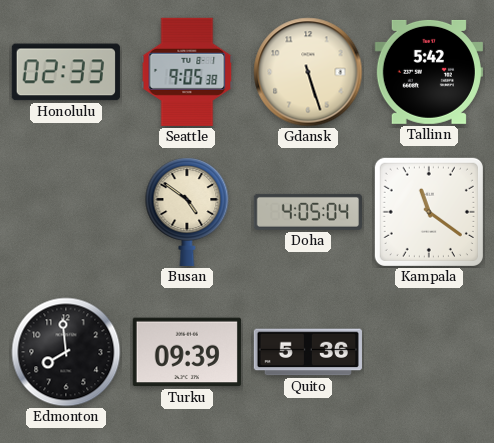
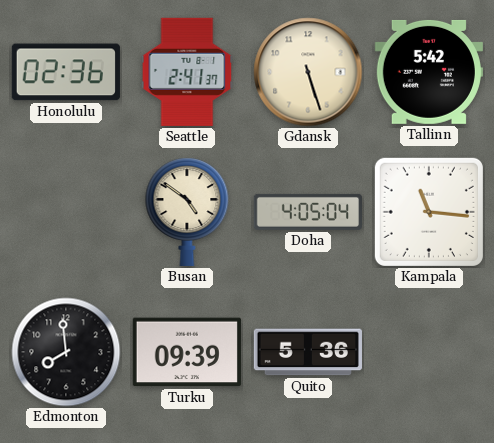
Honolulu: 02:33 -> 02:36 (66, 72)
Seattle: 9:05 -> 2:41 (187, 72)
Kampala: 11:21 -> 11:16 (429, 212)
